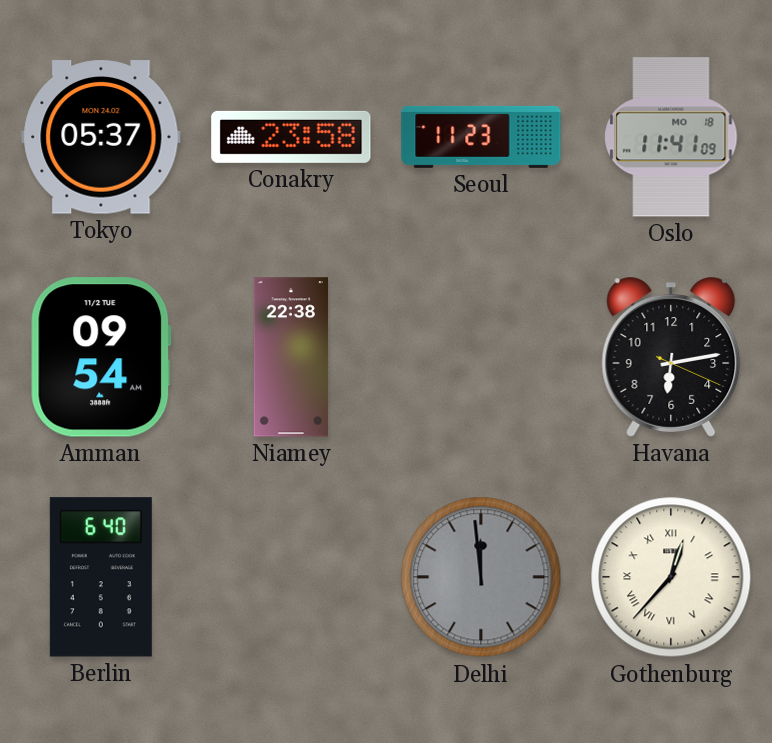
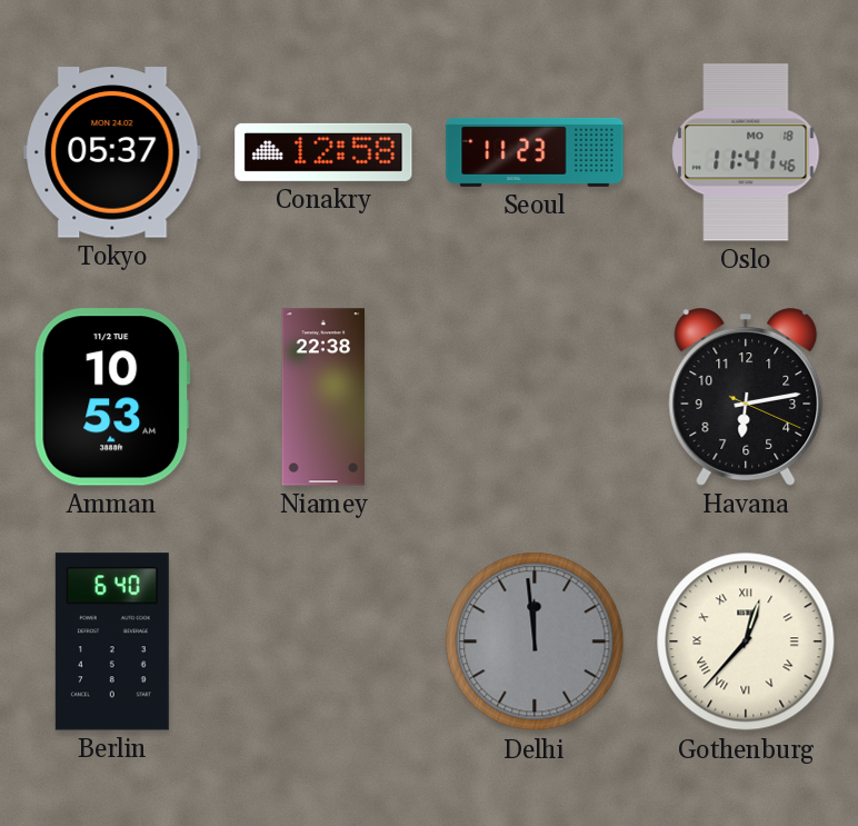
Conakry: 23:58 -> 12:58 (323, 152)
Oslo: 11:41:09 -> 11:41:46 (746, 152)
Amman: 09:54 -> 10:53 (112, 397)
